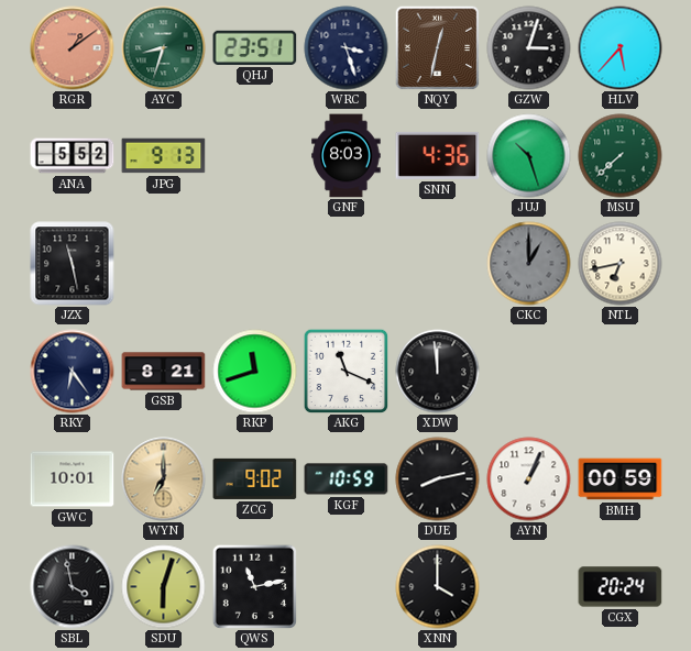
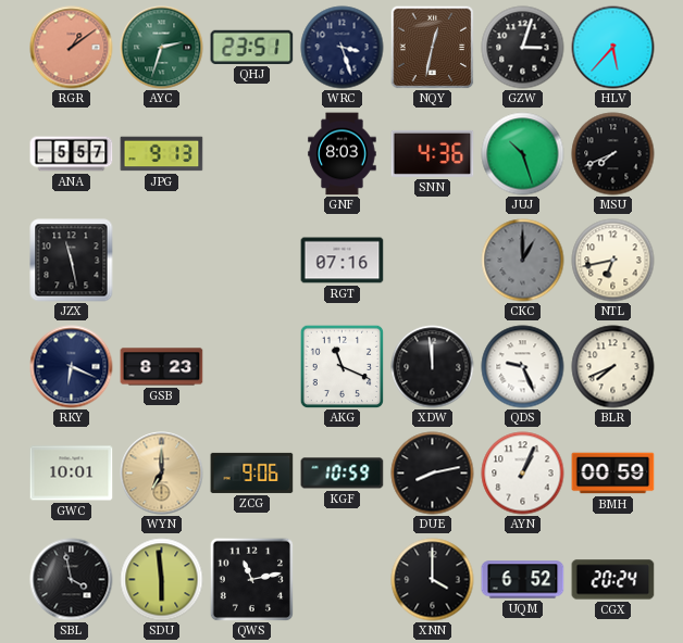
AYC: 8:33 -> 2:33 (162, 48)
ANA: 5:52 -> 5:57 (72, 154)
MSU: 7:38 -> 7:41 (613, 154)
MSU dial: green -> black (613, 154)
RGT: none -> 07:16 (343, 261)
RKY: 6:24 -> 6:19 (72, 367)
GSB: 8:21 -> 8:23 (162, 367)
RKP: 11:42 -> none (255, 372)
QDS: none -> 9:26 (523, 367)
BLR: none -> 7:41 (613, 367)
ZCG: 9:02 -> 9:06 (252, 472)
SDU: 6:03 -> 5:59 (162, 580)
UQM: none -> 6:52 (523, 580)
